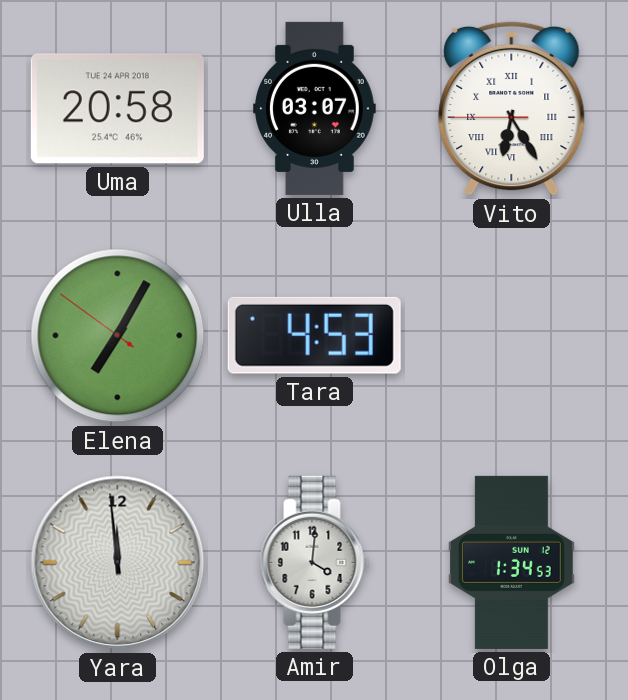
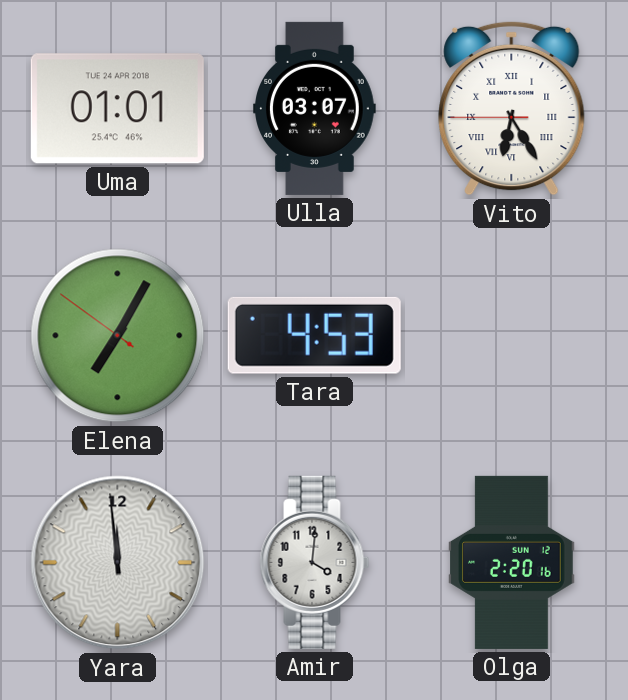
Uma: 20:58 -> 01:01 (117, 109)
Olga: 1:34 -> 2:20 (512, 562)
